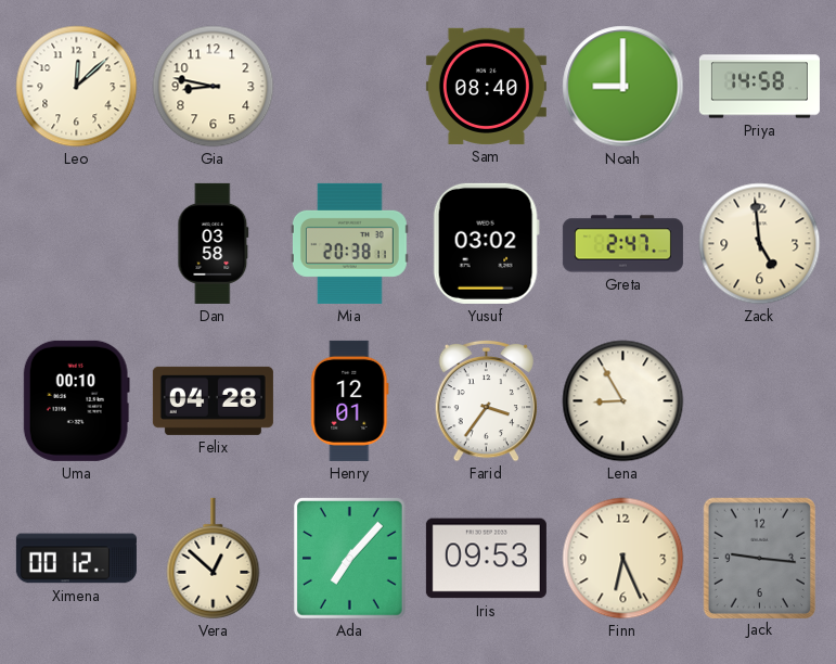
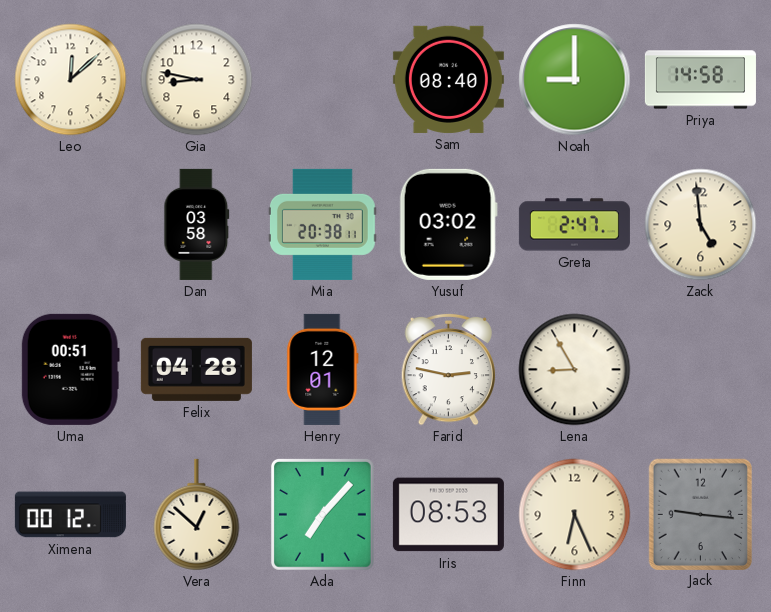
Uma: 00:10 -> 00:51 (70, 369)
Farid: 3:36 -> 2:47 (448, 369)
Iris: 09:53 -> 08:53 (448, 515)
